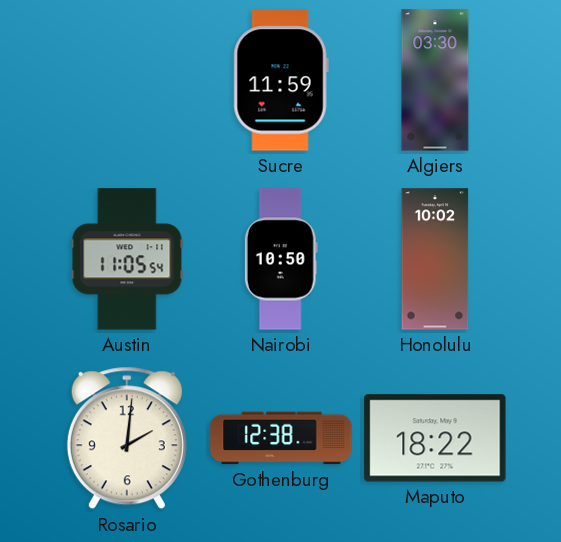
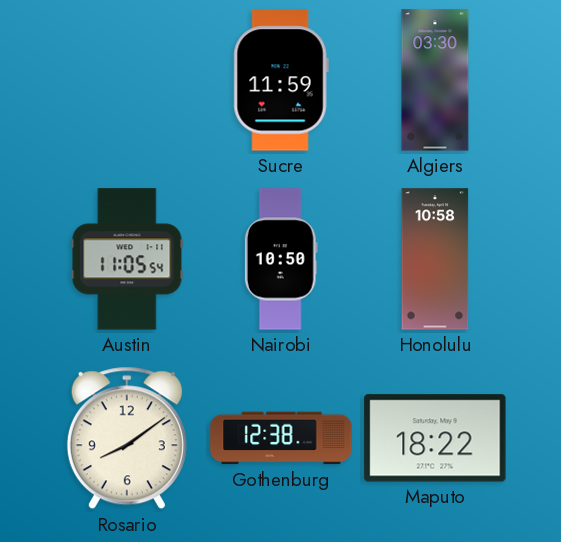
Honolulu: 10:02 -> 10:58 (435, 259)
Rosario: 2:01 -> 8:09 (127, 438)
